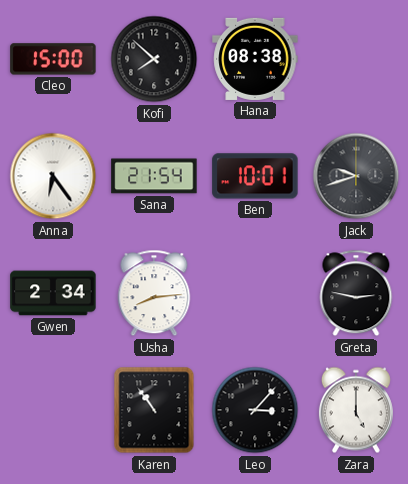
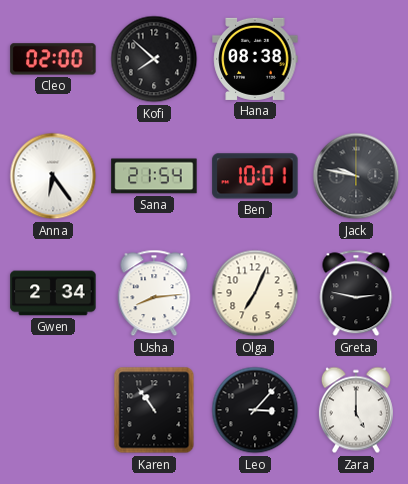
Cleo: 15:00 -> 02:00 (53, 59)
Jack: 9:42 -> 9:47 (356, 176)
Olga: none -> 7:04 (255, 293)
